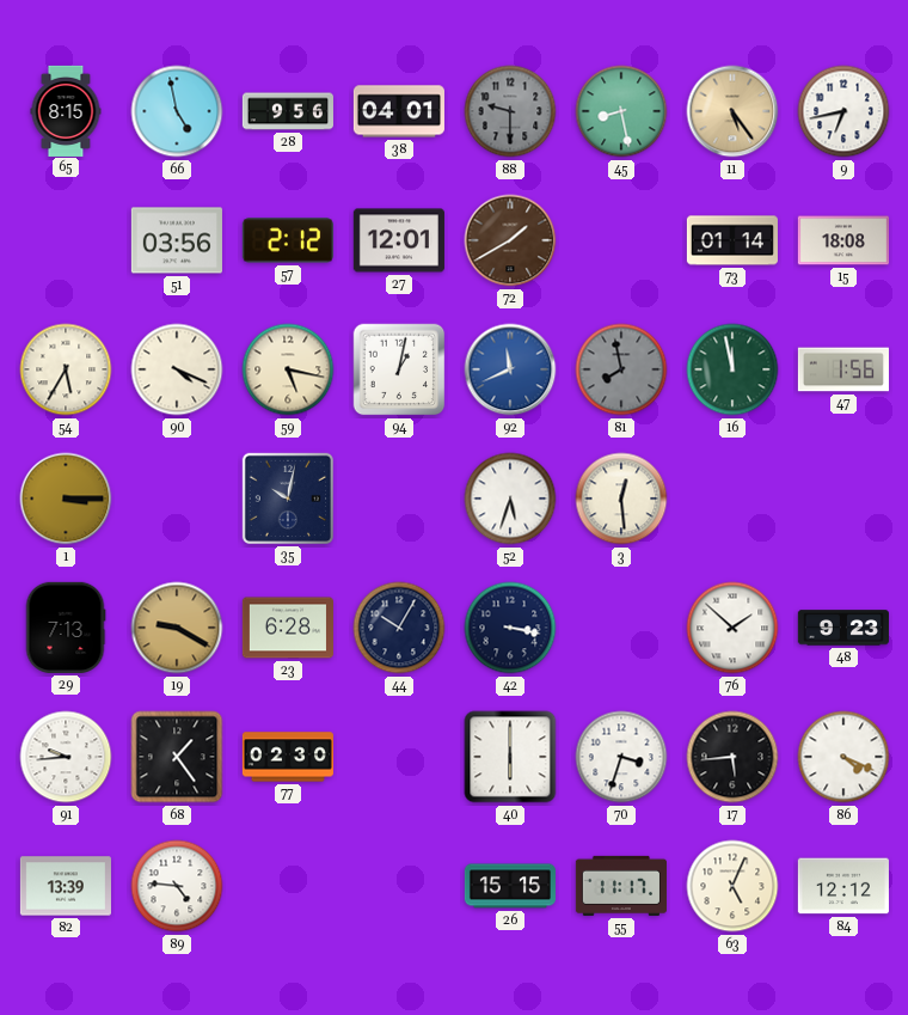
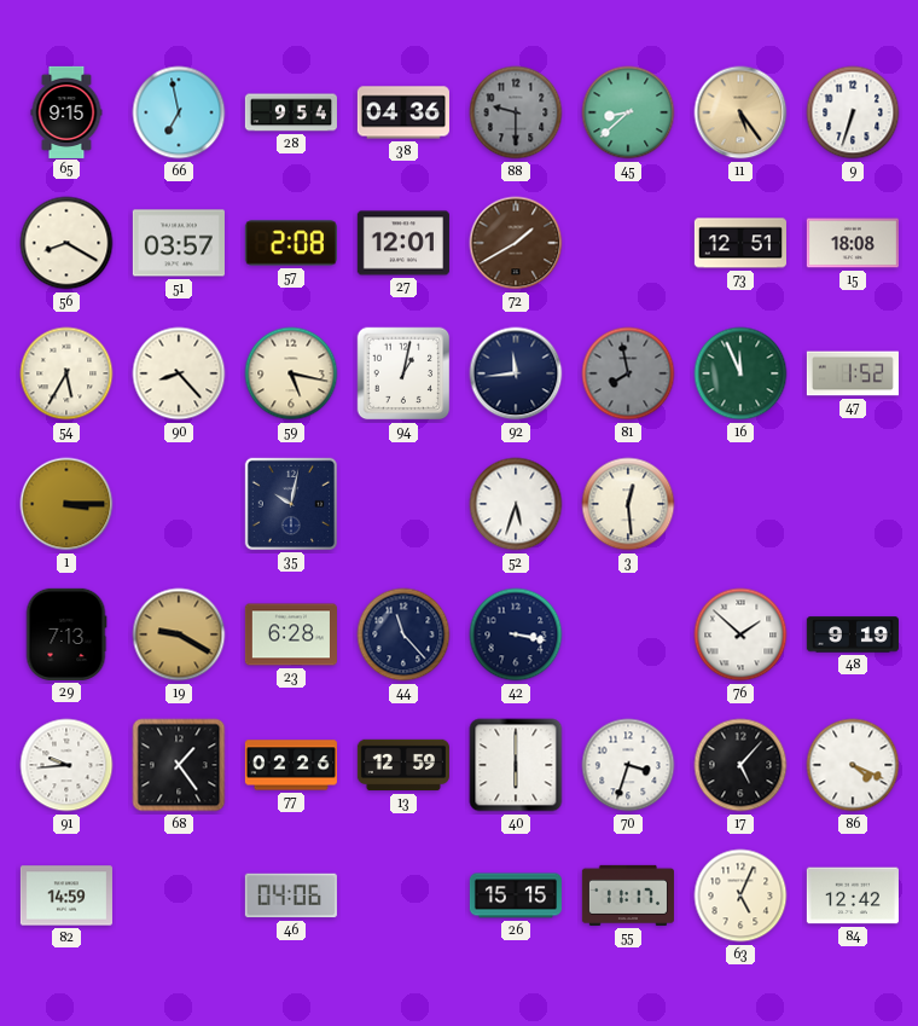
65: 8:15 -> 9:15 (66, 111)
66: 4:58 -> 6:58 (179, 112)
28: 9:56 -> 9:54 (291, 112)
38: 04:01 -> 04:36 (402, 112)
45: 8:28 -> 8:38 (628, 112)
9: 6:43 -> 6:33 (853, 112)
56: none -> 8:20 (66, 243)
51: 03:56 -> 03:57 (179, 243)
57: 2:12 -> 2:08 (291, 243)
73: 01:14 -> 12:51 (740, 243)
90: 4:19 -> 8:23 (179, 373)
92: 11:41 -> 11:44 (516, 373)
92 dial: blue -> navy (516, 373)
16: 11:58 -> 11:56 (740, 373)
47: 1:56 -> 1:52 (853, 373)
44: 10:05 -> 11:23 (403, 634)
48: 9:23 -> 9:19 (853, 634)
77: 02:30 -> 02:26 (290, 765)
13: none -> 12:59 (403, 765)
17: 5:44 -> 5:07 (740, 765)
82: 13:39 -> 14:59 (66, 895)
89: 4:46 -> none (177, 886)
46: none -> 04:06 (291, 895)
84: 12:12 -> 12:42 (853, 895)
